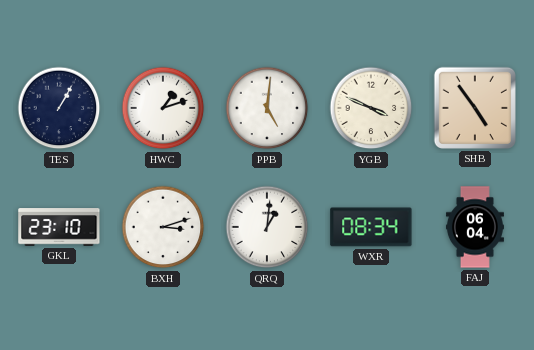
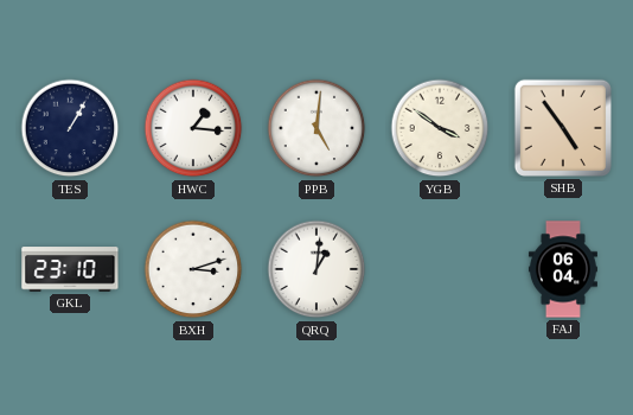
HWC: 1:12 -> 1:16 (193, 128)
YGB: 3:49 -> 3:51 (440, 128)
WXR: 08:34 -> none (371, 227)
